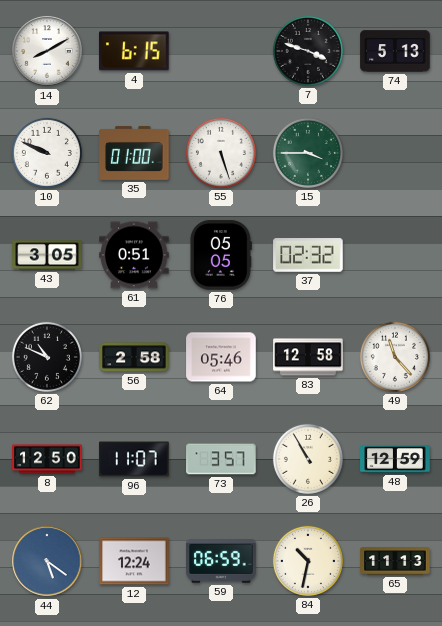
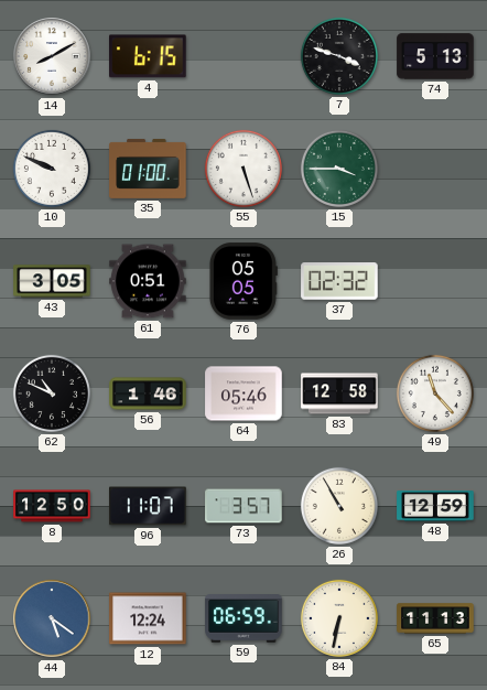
56: 2:58 -> 1:46 (148, 393)
84: 10:32 -> 6:32 (339, 618)
